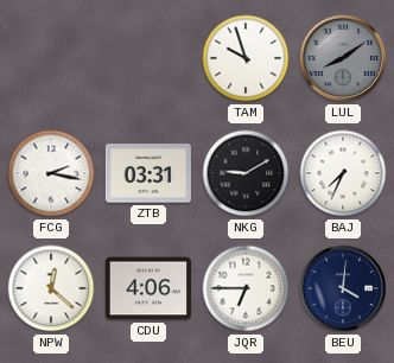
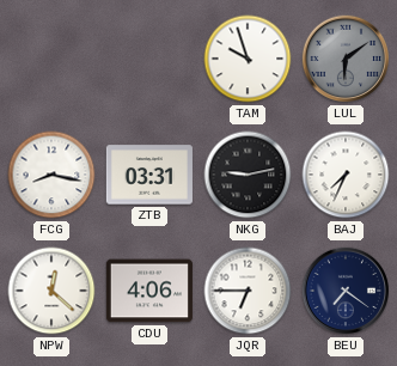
LUL: 8:09 -> 6:09 (346, 59)
FCG: 2:17 -> 8:17 (51, 175)
NKG: 9:10 -> 9:13 (248, 175)
BEU: 4:01 -> 7:21 (346, 291)
